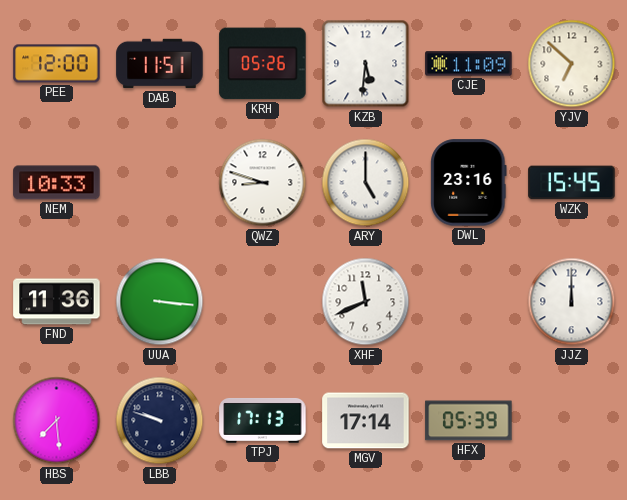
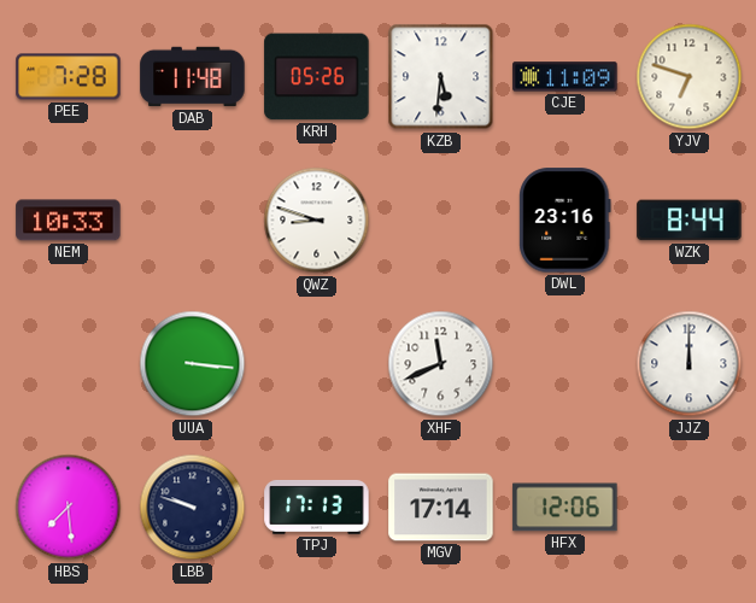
PEE: 12:00 -> 7:28 (69, 77)
DAB: 11:51 -> 11:48 (193, 77)
YJV: 6:52 -> 6:48 (690, 77)
ARY: 5:00 -> none (366, 183)
WZK: 15:45 -> 8:44 (690, 221)
FND: 11:36 -> none (57, 302)
HFX: 05:39 -> 12:06 (565, 508)
